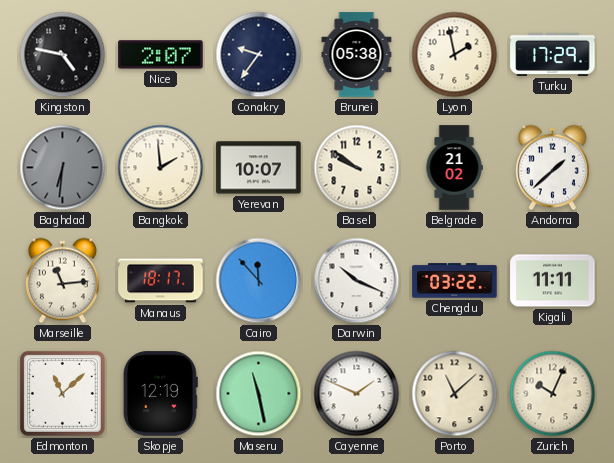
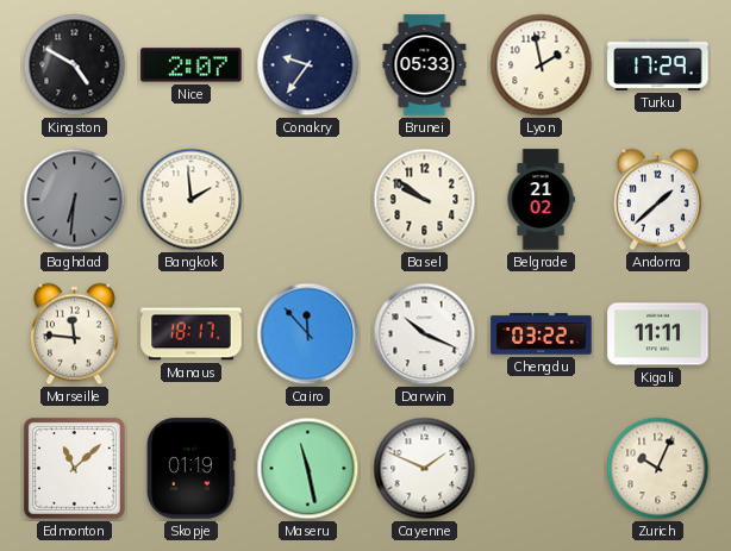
Kingston: 4:47 -> 4:50 (75, 65)
Brunei: 05:38 -> 05:33 (425, 65)
Yerevan: 10:07 -> none (259, 168)
Marseille: 11:14 -> 11:46 (74, 334)
Skopje: 12:19 -> 01:19 (190, 469)
Porto: 11:08 -> none (455, 394)
